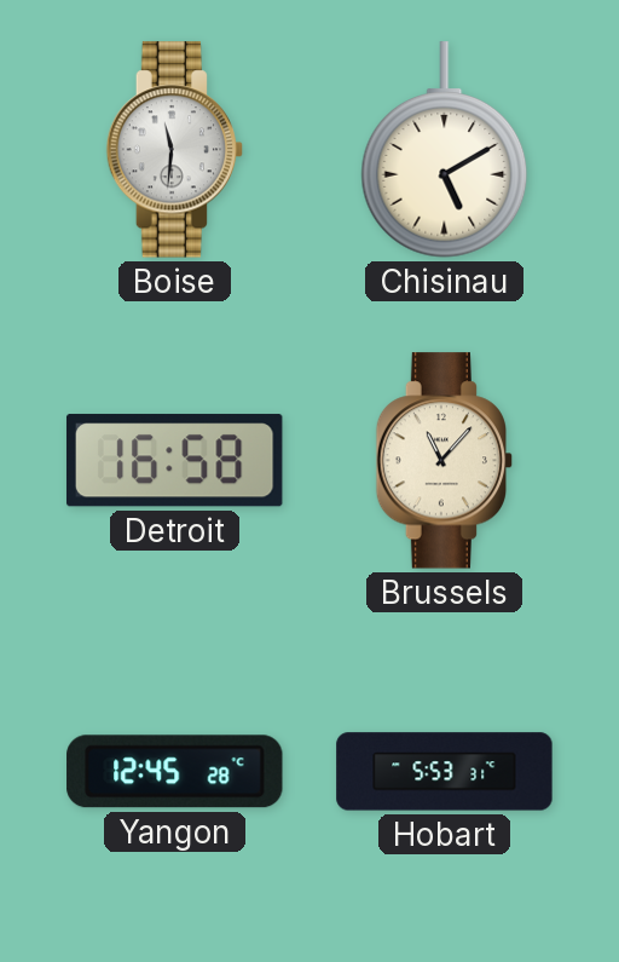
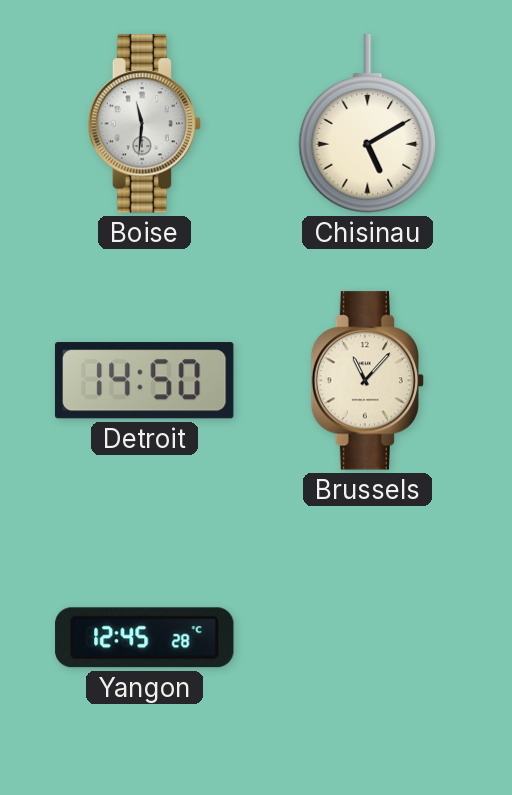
Detroit: 16:58 -> 14:50 (144, 381)
Hobart: 5:53 -> none (445, 772)
